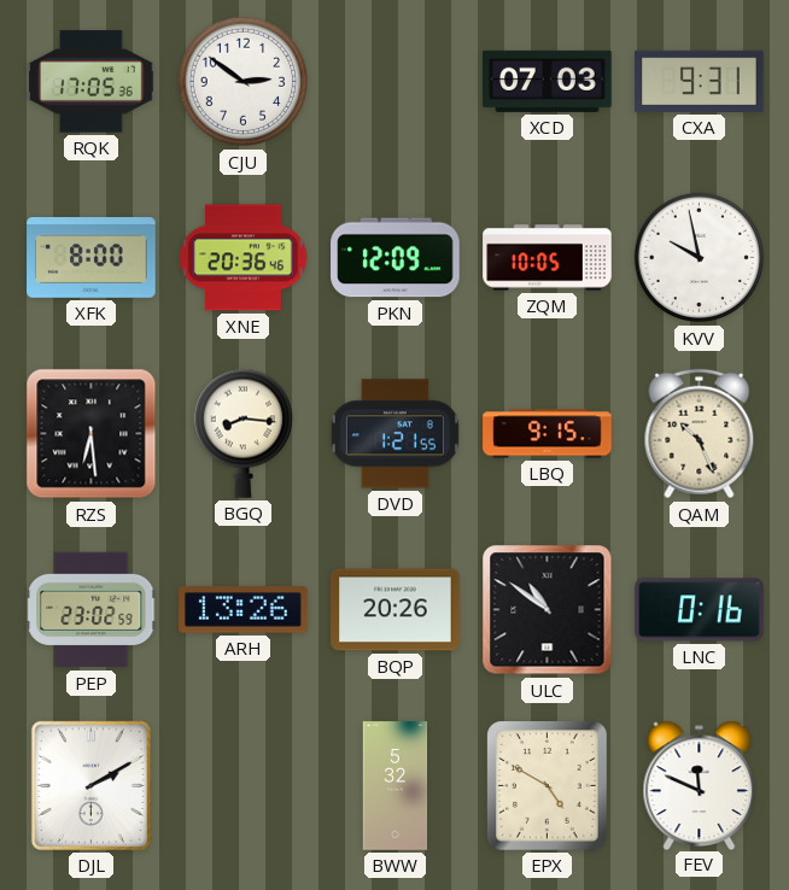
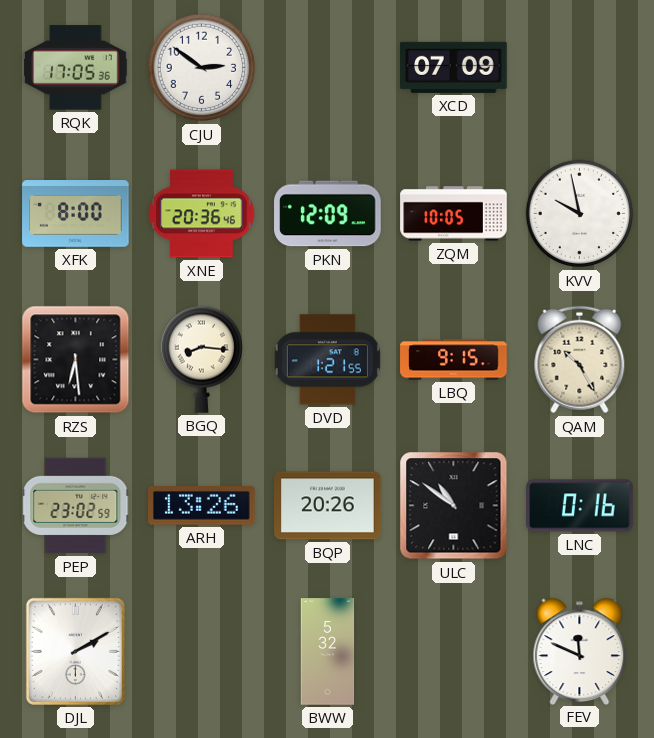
XCD: 07:03 -> 07:09 (454, 67)
CXA: 9:31 -> none (700, 81)
QAM: 10:26 -> 10:25 (580, 360)
EPX: 4:50 -> none (548, 786)
